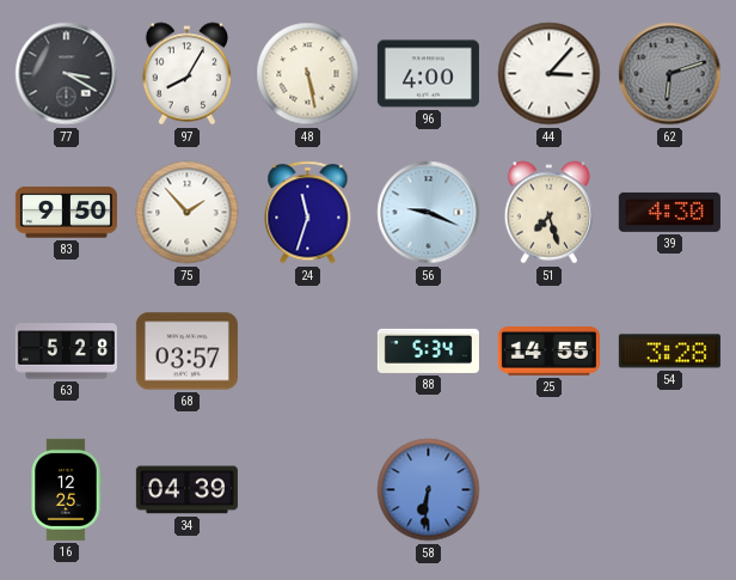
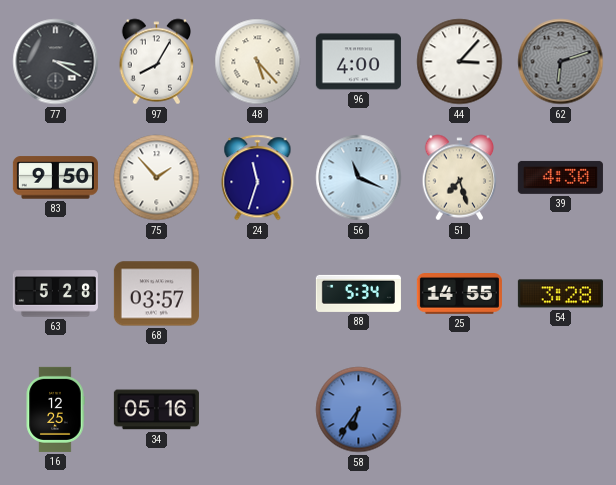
48: 5:28 -> 5:23 (258, 62)
56: 9:19 -> 11:19 (359, 178)
34: 04:39 -> 05:16 (156, 410)
58: 6:31 -> 6:36 (359, 410)
